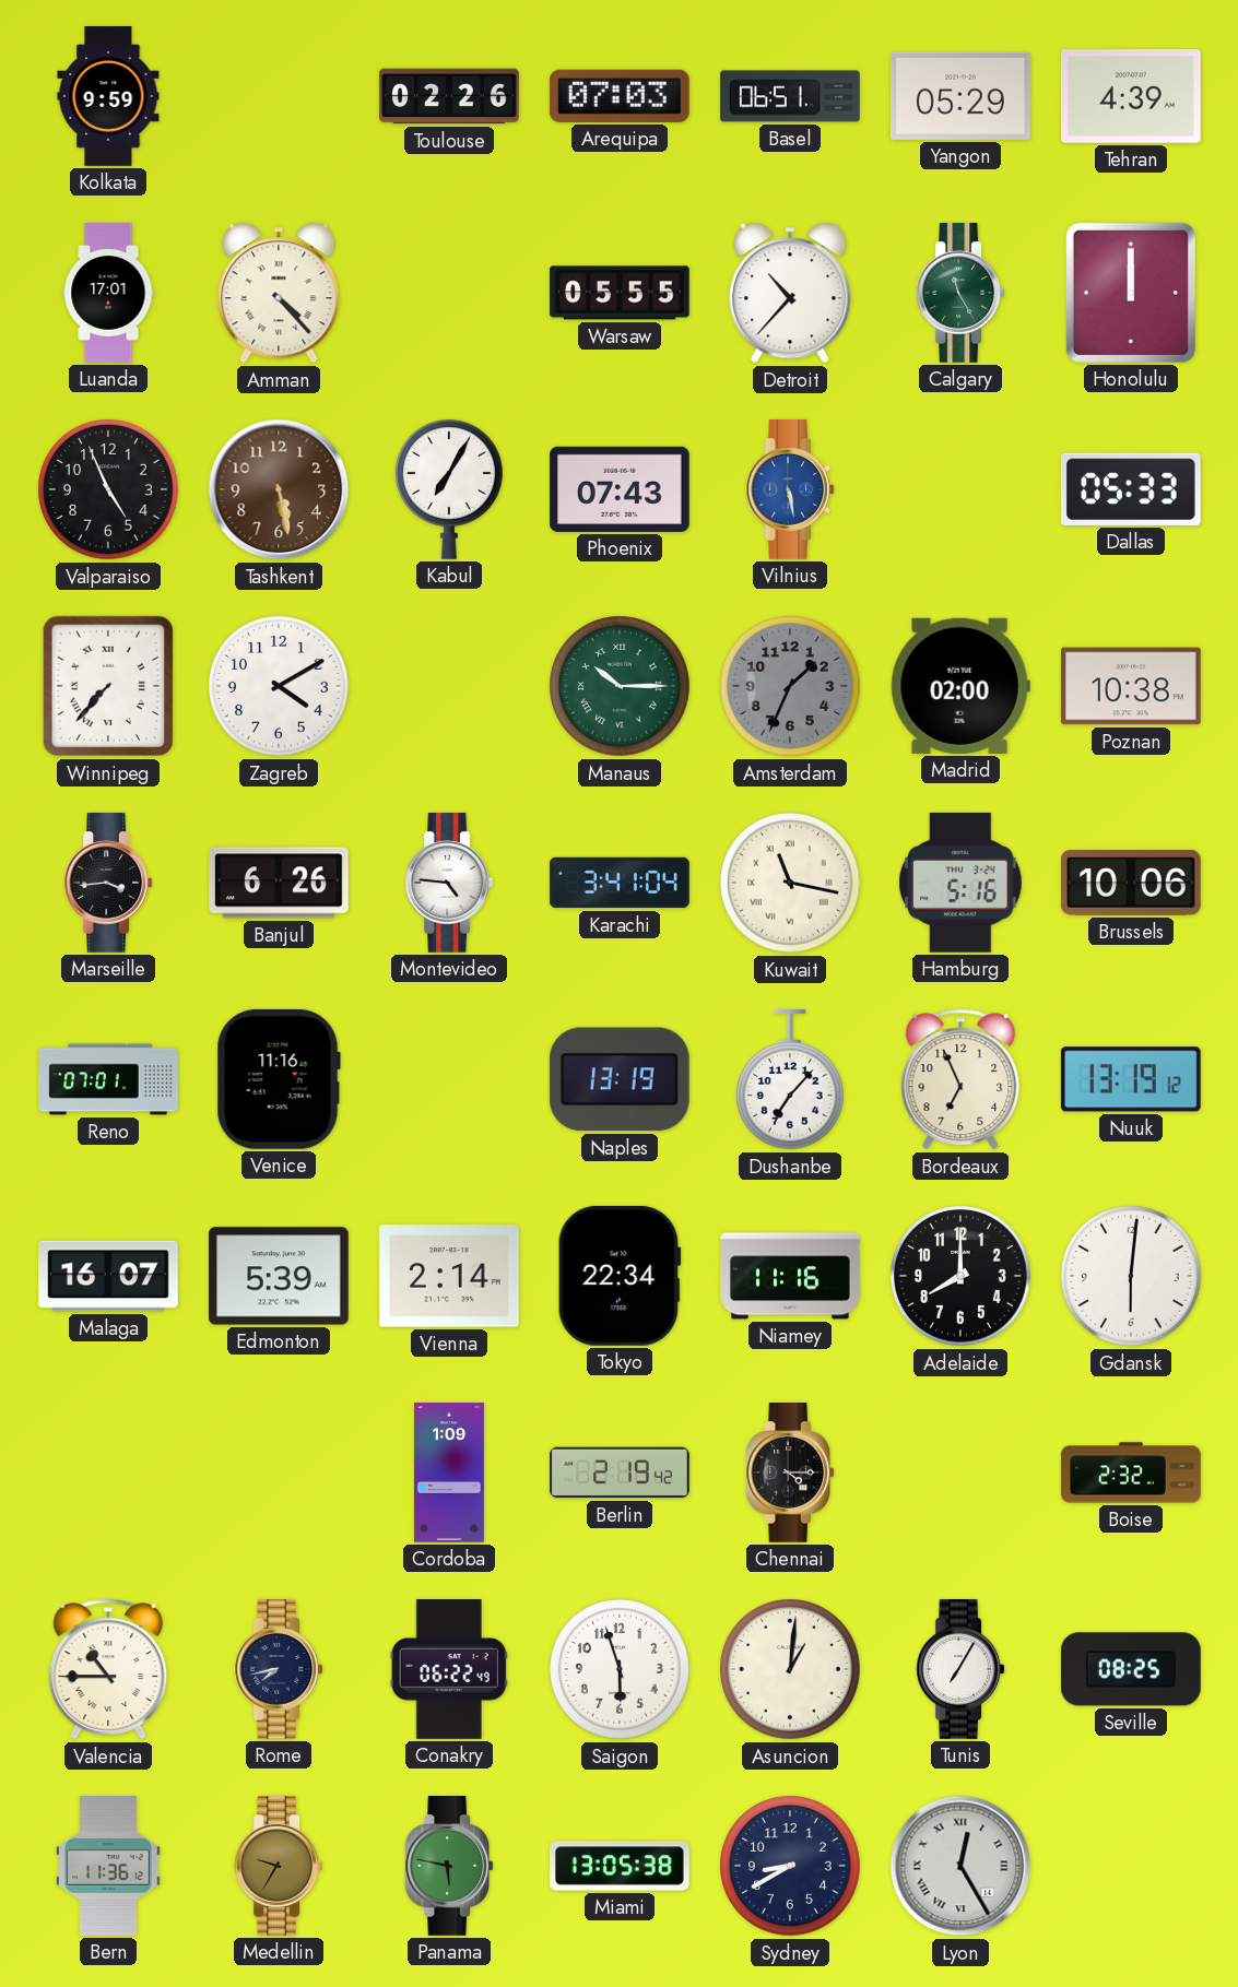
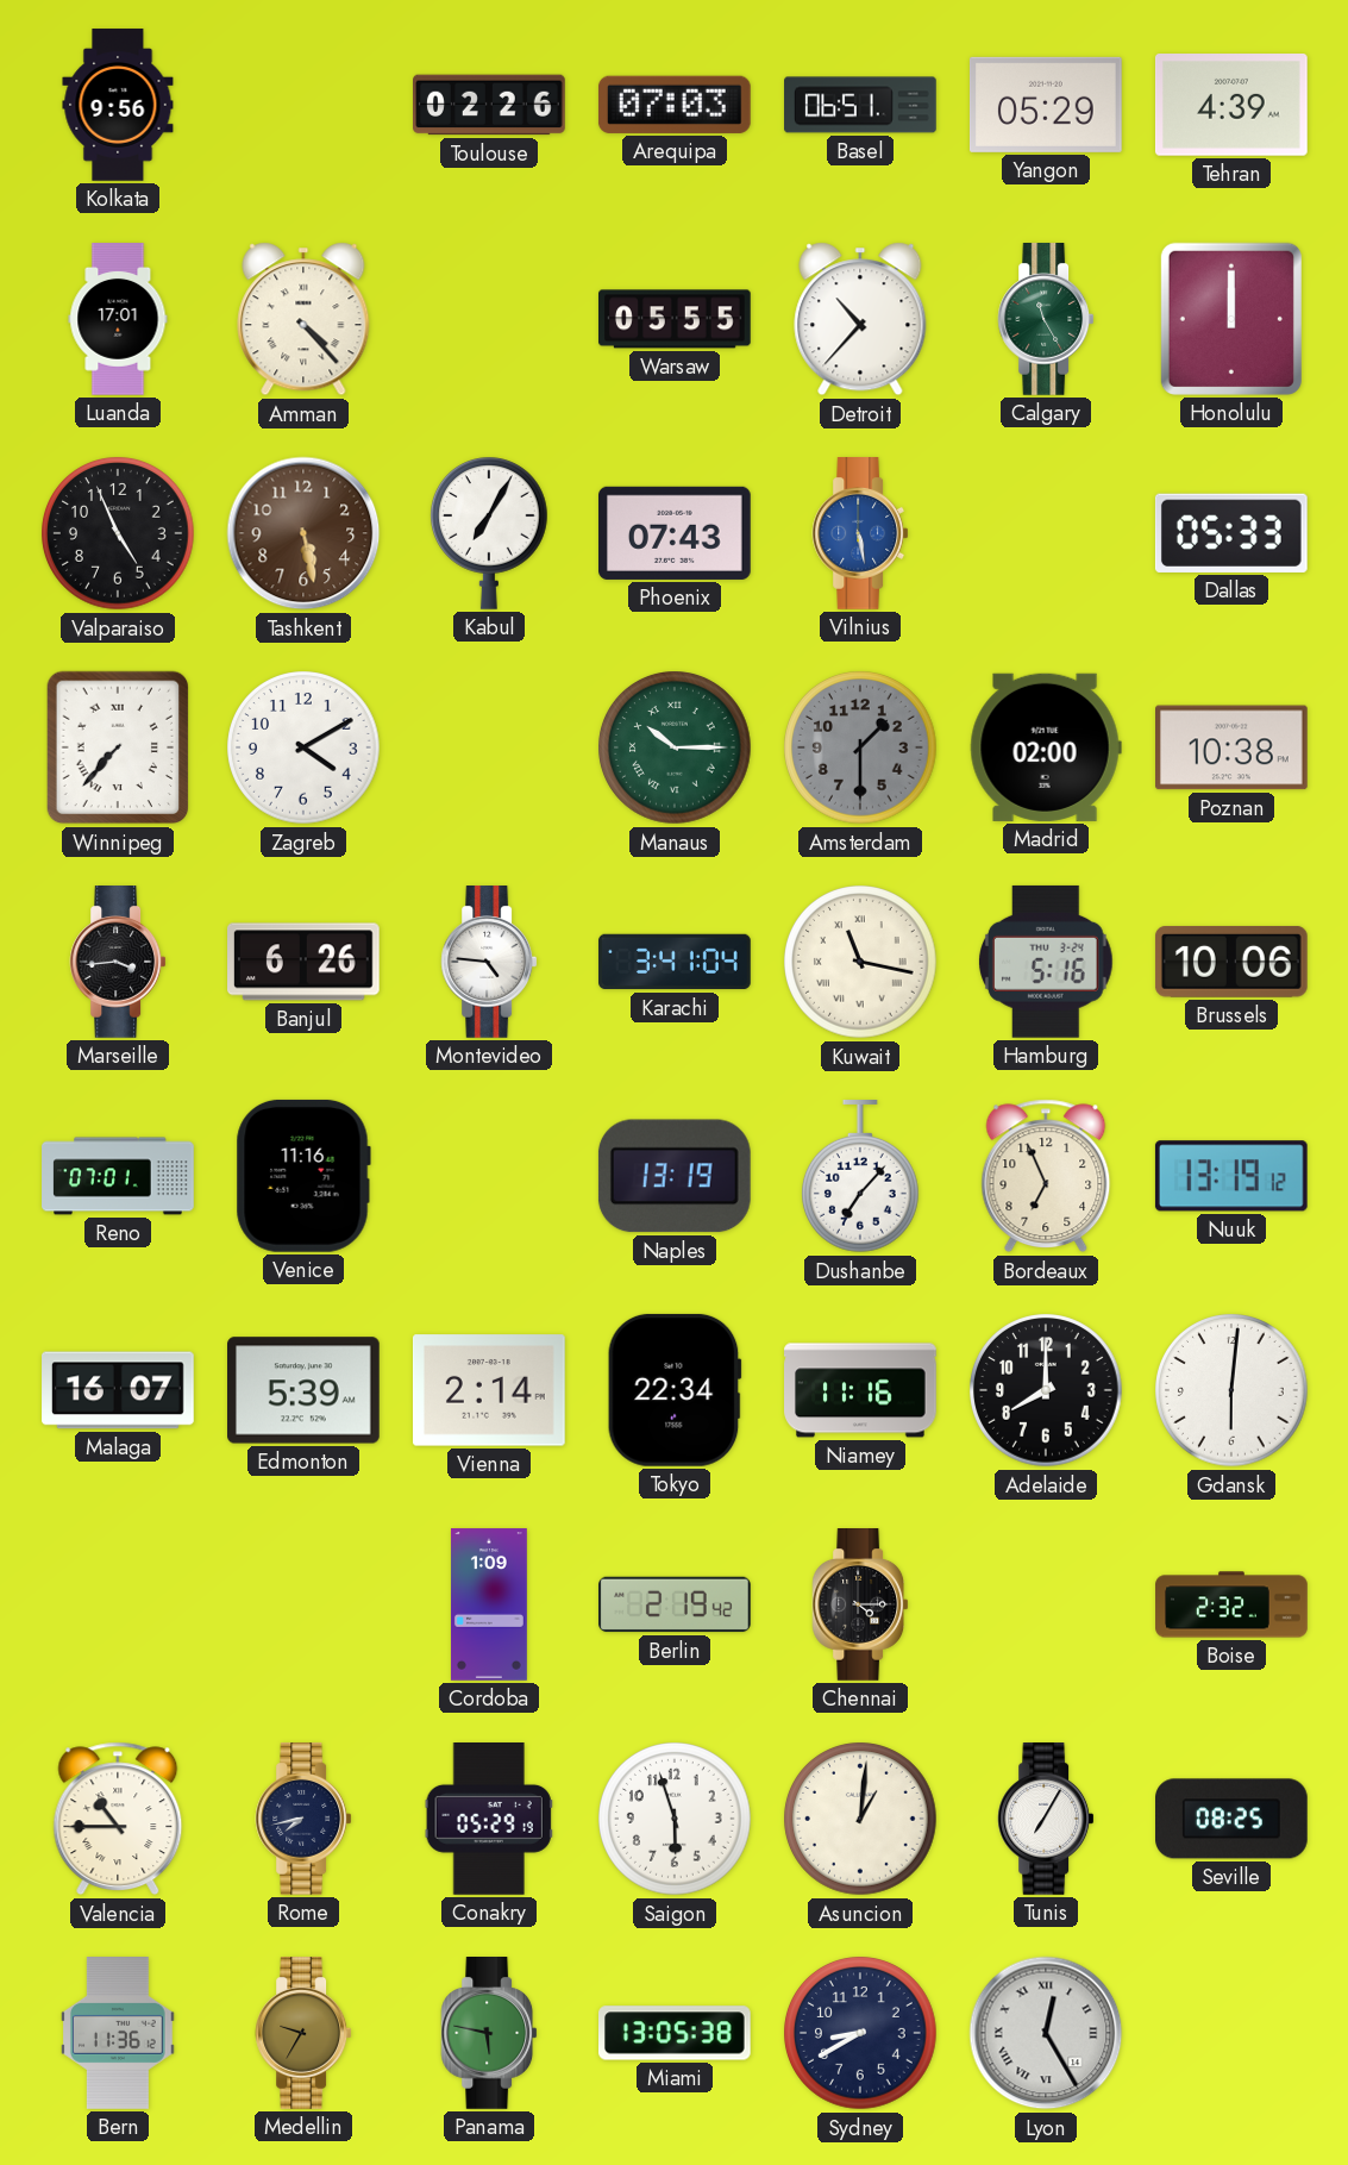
Kolkata: 9:59 -> 9:56 (118, 105)
Amsterdam: 1:34 -> 1:30 (860, 747)
Conakry: 06:22 -> 05:29 (489, 1820)
